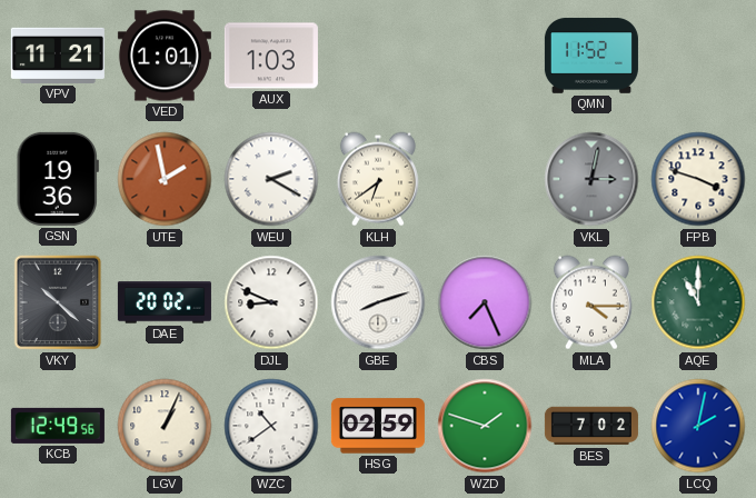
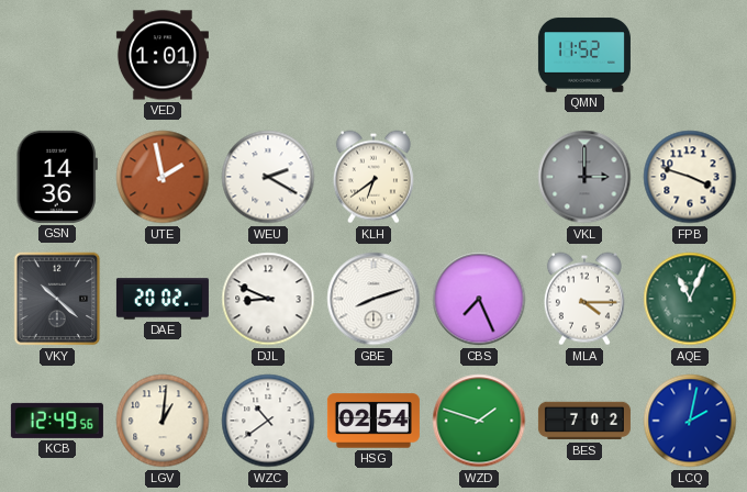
VPV: 11:21 -> none (58, 56)
AUX: 1:03 -> none (271, 56)
GSN: 19:36 -> 14:36 (57, 177)
VKL: 3:02 -> 3:00 (584, 177)
AQE: 11:00 -> 11:04 (690, 299)
LGV: 1:04 -> 1:01 (163, 421)
HSG: 02:59 -> 02:54 (374, 421)
